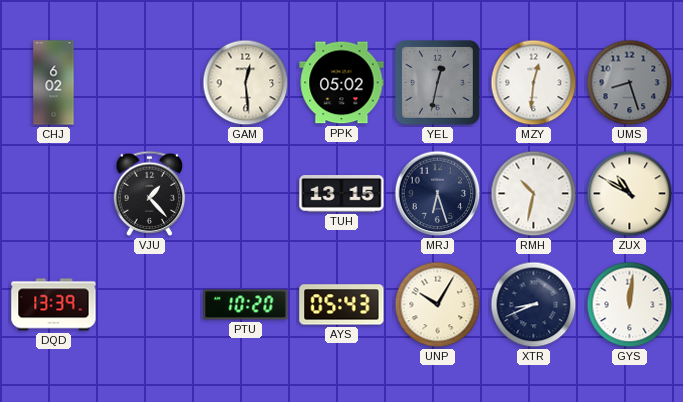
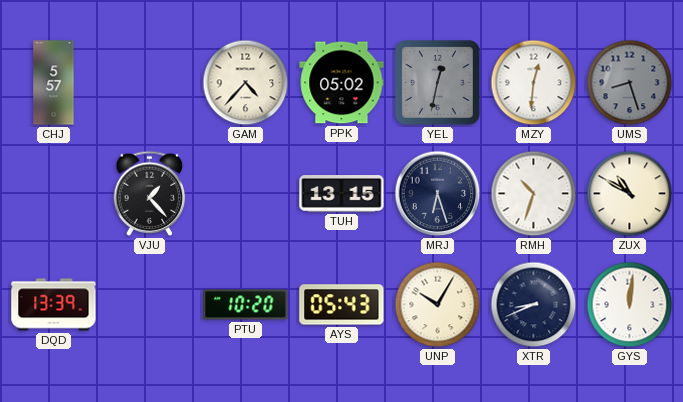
CHJ: 6:02 -> 5:57 (54, 83)
GAM: 12:29 -> 4:37 (246, 83)
RMH: 10:32 -> 10:33 (534, 194)
